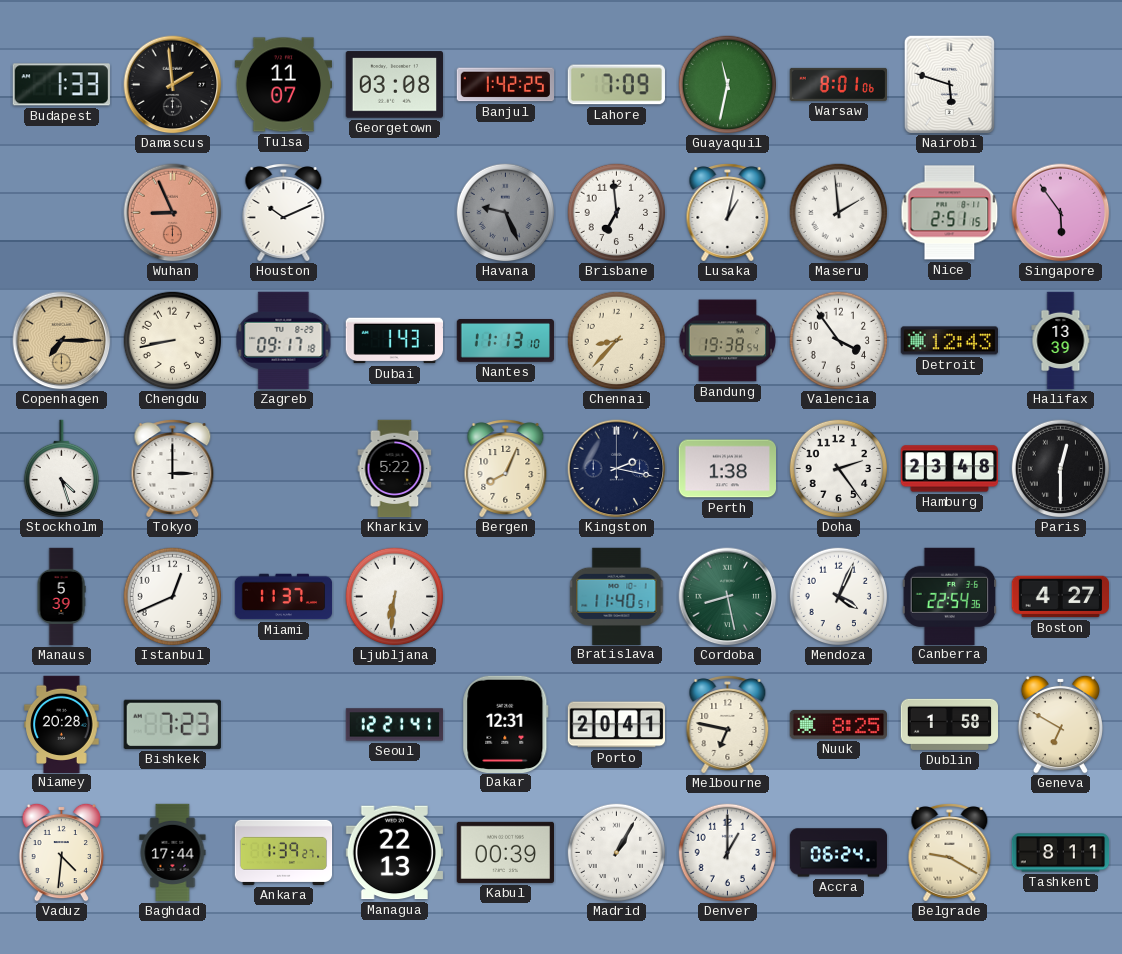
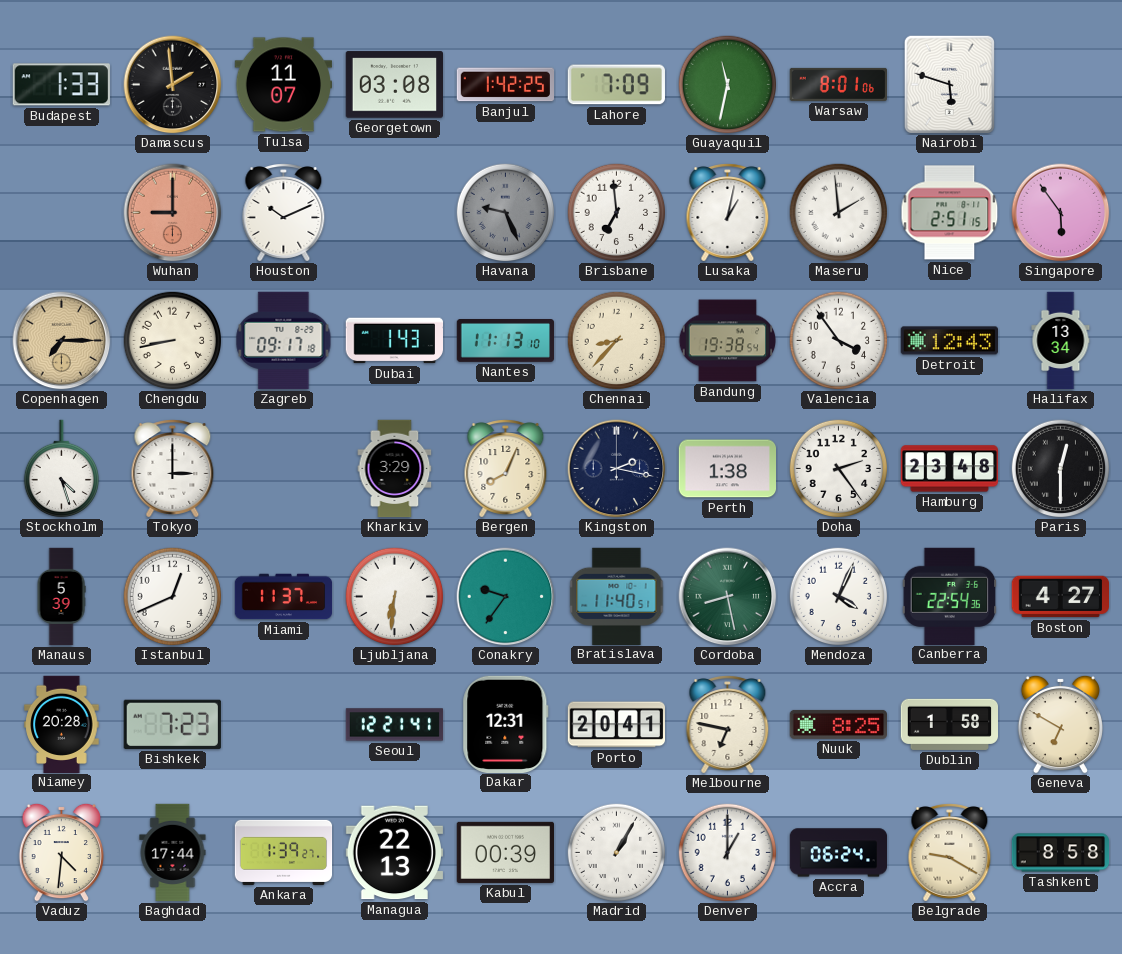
Wuhan: 8:56 -> 9:00 (173, 213)
Halifax: 13:39 -> 13:34 (1061, 341)
Kharkiv: 5:22 -> 3:29 (395, 469)
Conakry: none -> 9:36 (506, 597)
Tashkent: 8:11 -> 8:58 (1061, 853)
